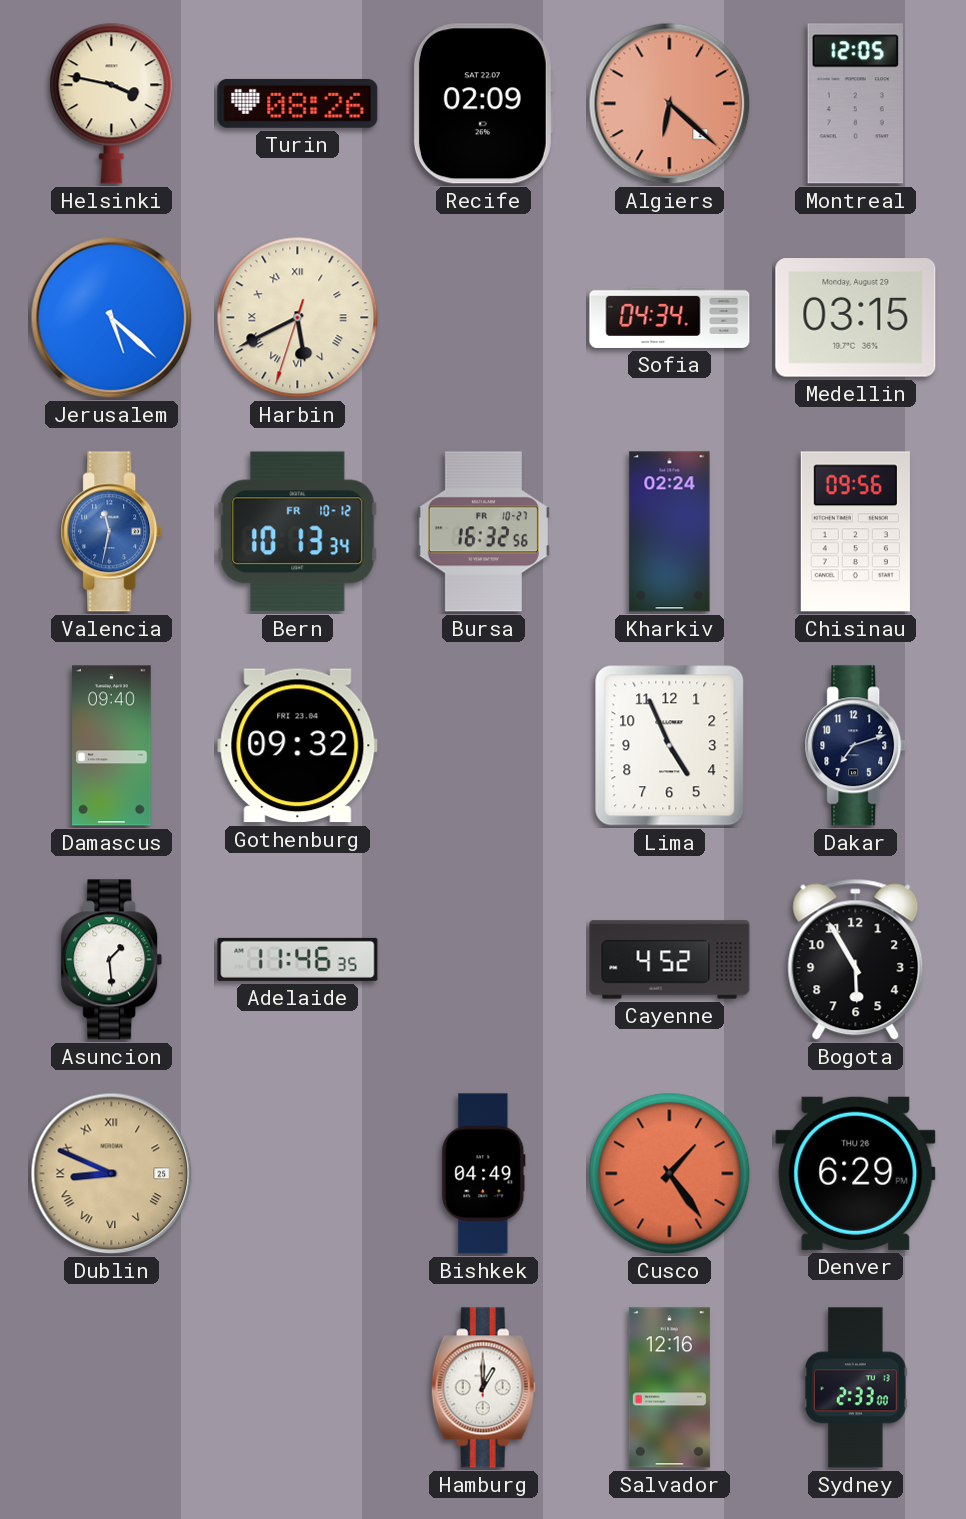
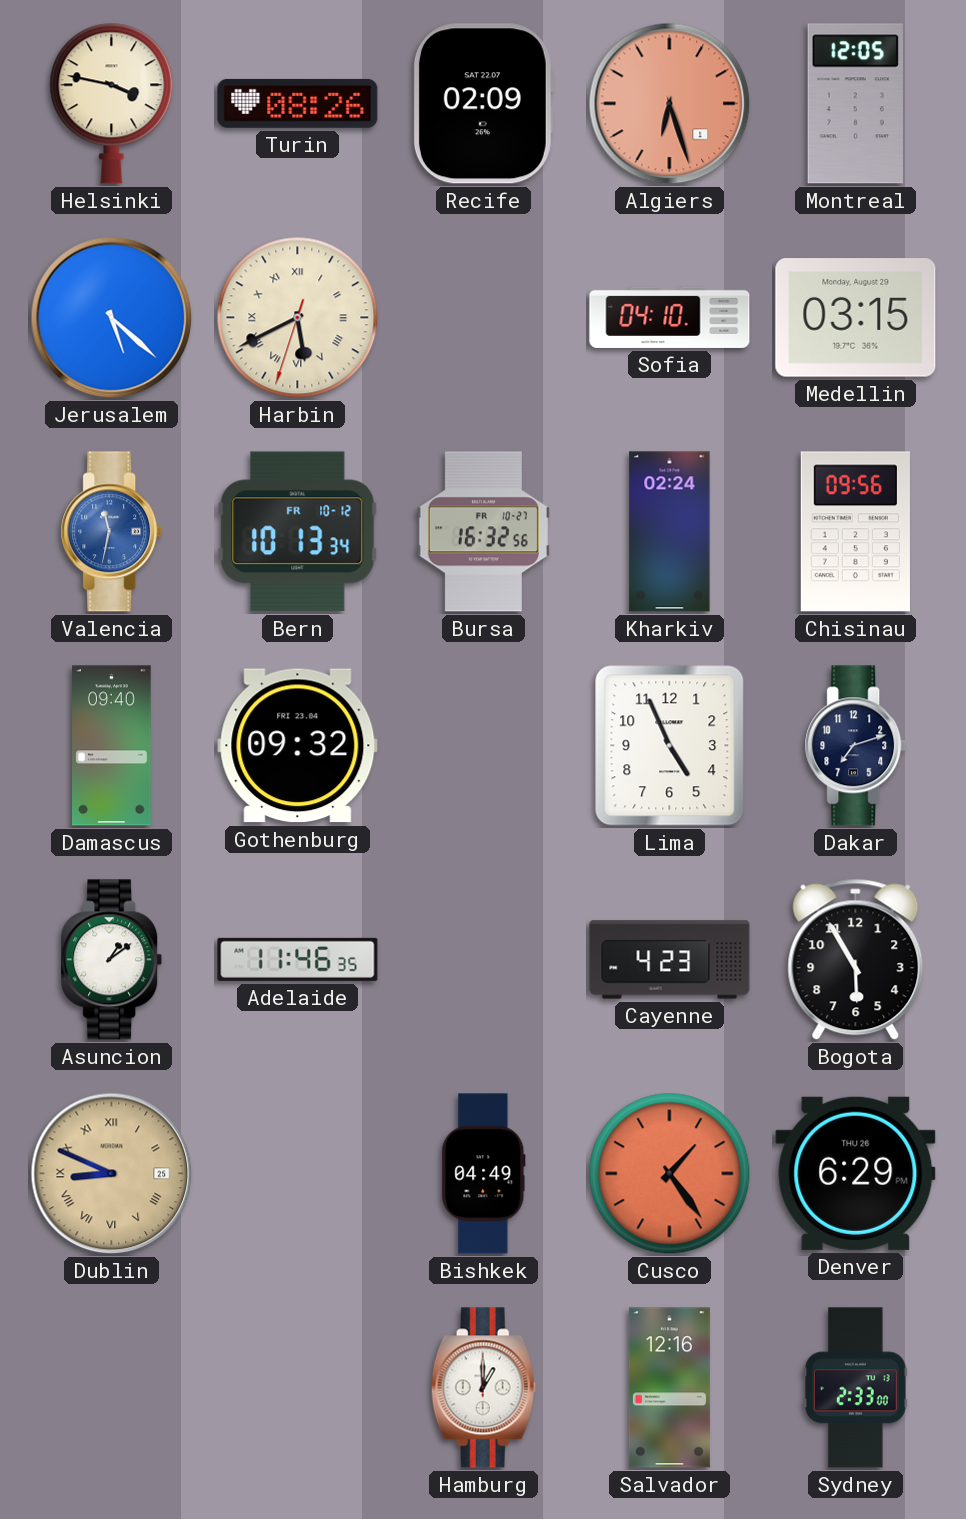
Algiers: 6:22 -> 6:27 (670, 104)
Sofia: 04:34 -> 04:10 (670, 317)
Asuncion: 1:29 -> 1:09 (112, 960)
Cayenne: 4:52 -> 4:23 (670, 960)
